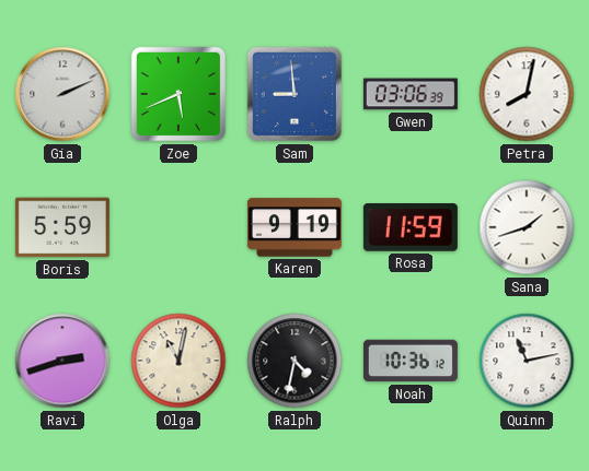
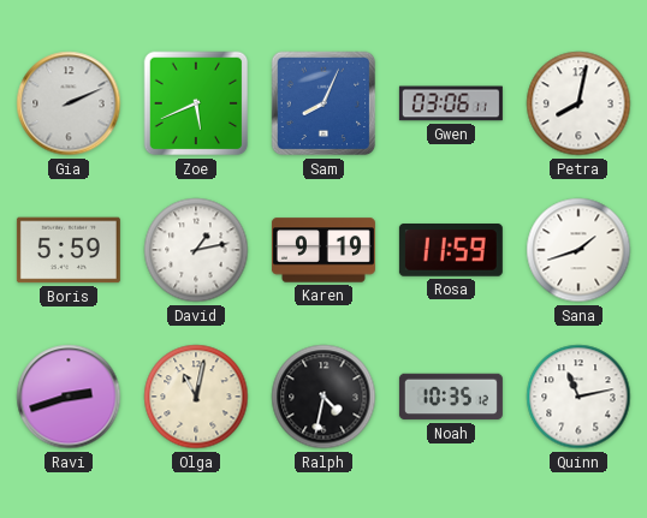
Sam: 8:59 -> 8:04 (323, 103)
Gwen: 03:06:39 -> 03:06:11 (451, 103)
David: none -> 1:13 (196, 250)
Noah: 10:36 -> 10:35 (451, 397)
